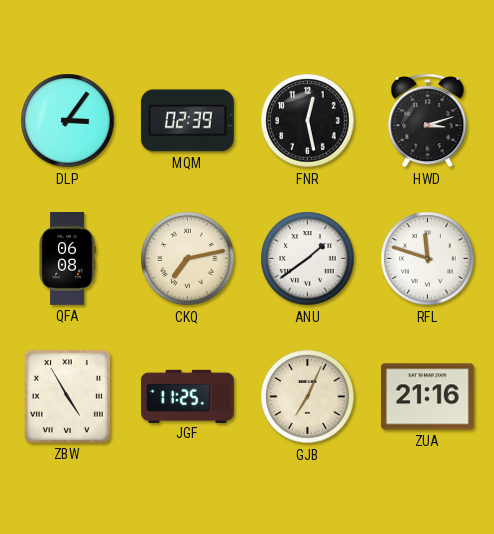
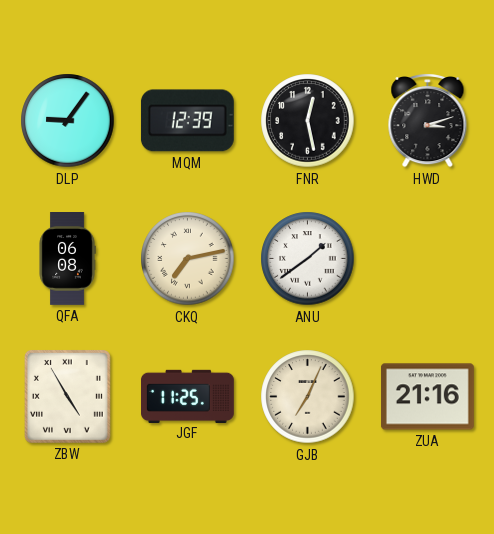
DLP: 3:06 -> 9:06 (68, 121)
MQM: 02:39 -> 12:39 (187, 121)
RFL: 11:48 -> none (428, 259)
